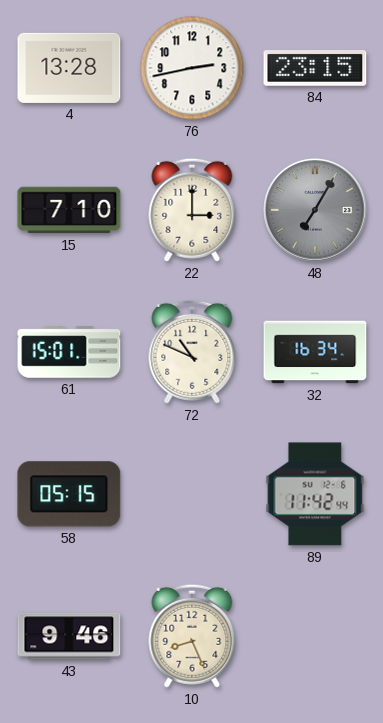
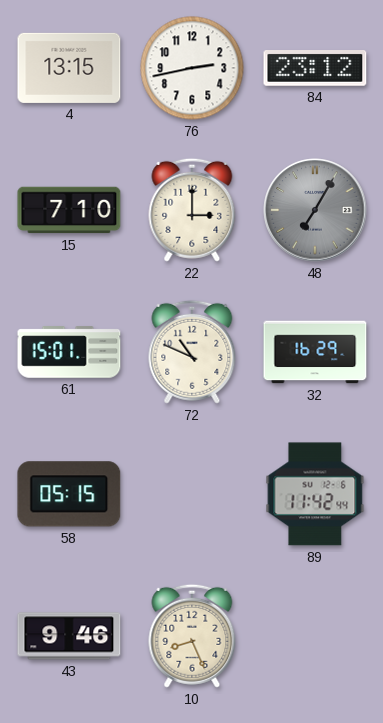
4: 13:28 -> 13:15 (69, 68)
84: 23:15 -> 23:12 (315, 69)
32: 16:34 -> 16:29 (315, 352)
